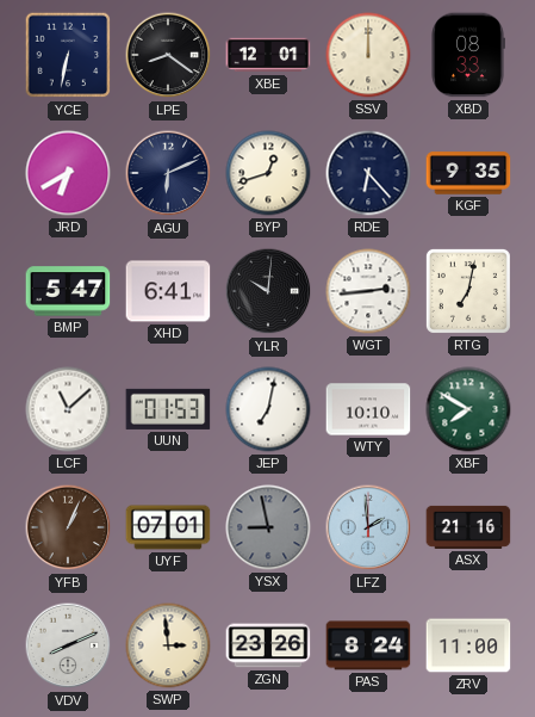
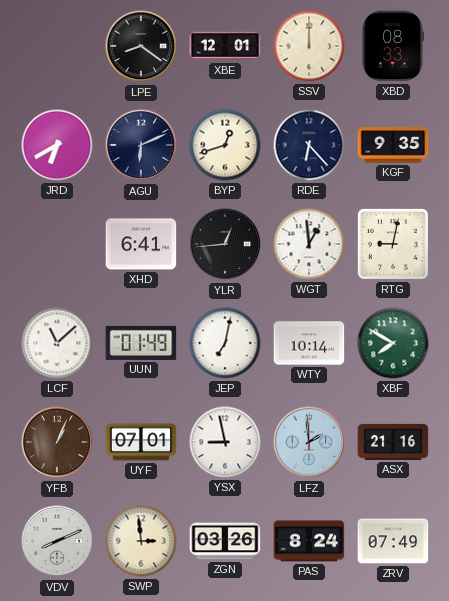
YCE: 6:32 -> none (68, 55)
BMP: 5:47 -> none (68, 291)
YLR: 10:01 -> 12:44 (225, 244)
WGT: 2:44 -> 12:59 (309, 244)
RTG: 7:02 -> 9:02 (393, 244)
UUN: 01:53 -> 01:49 (141, 343)
WTY: 10:10 -> 10:14 (309, 343)
YSX dial: grey -> white (225, 442)
ZGN: 23:26 -> 03:26 (225, 541)
ZRV: 11:00 -> 07:49 (393, 541)
